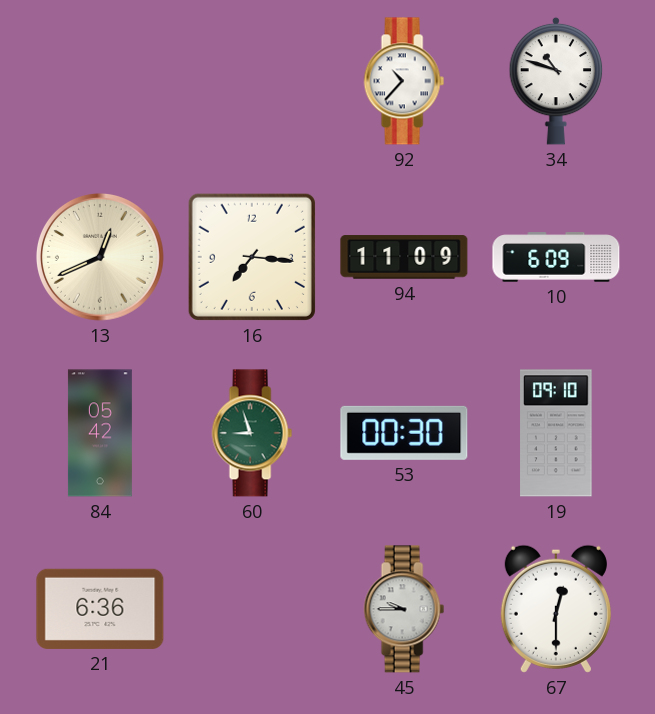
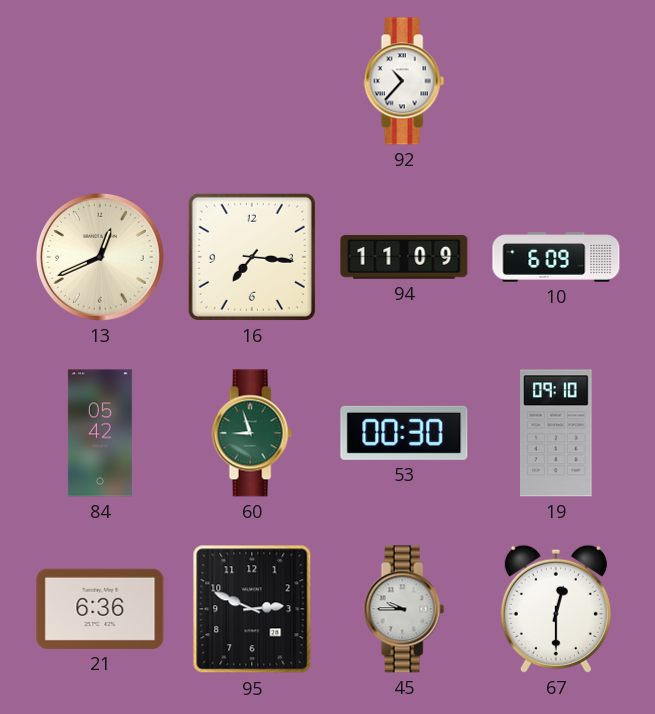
34: 10:48 -> none (556, 81)
95: none -> 2:49 (252, 609)
